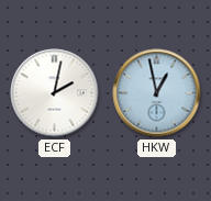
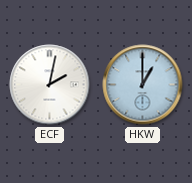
HKW: 12:58 -> 1:00 (143, 85)
